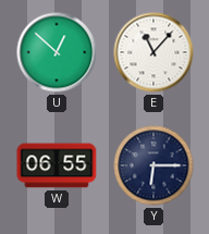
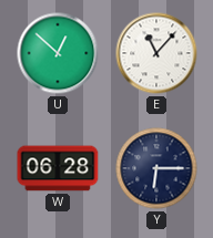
W: 06:55 -> 06:28 (58, 168)
